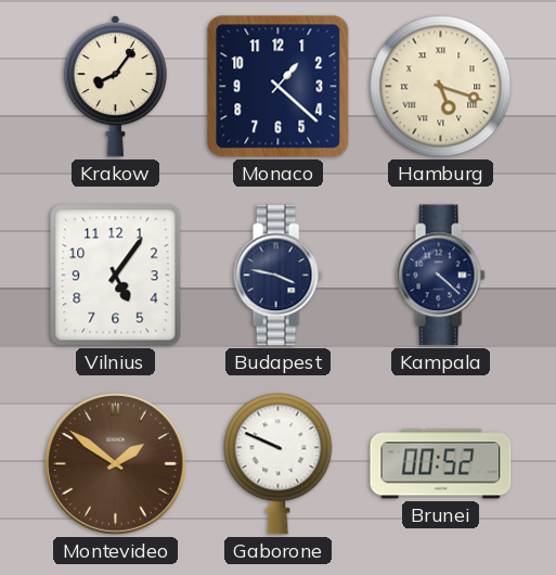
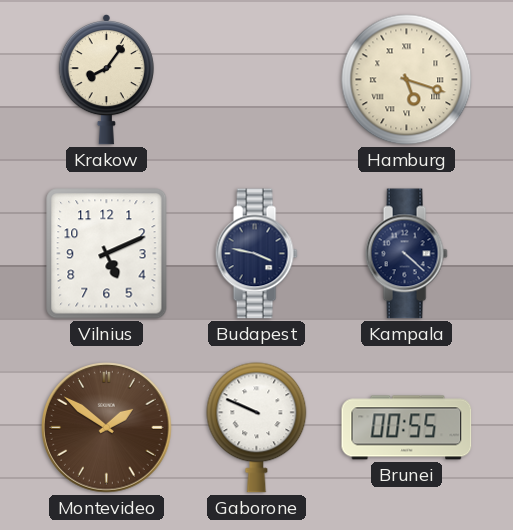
Monaco: 1:22 -> none (279, 87)
Vilnius: 5:06 -> 5:11 (107, 254)
Brunei: 00:52 -> 00:55 (407, 428)
